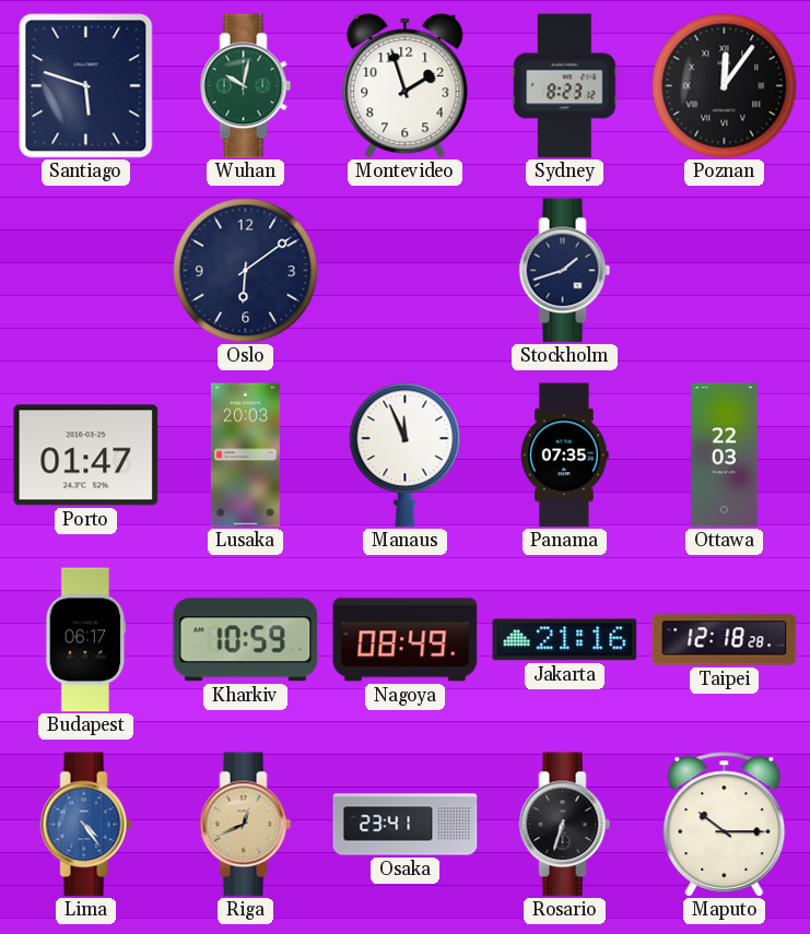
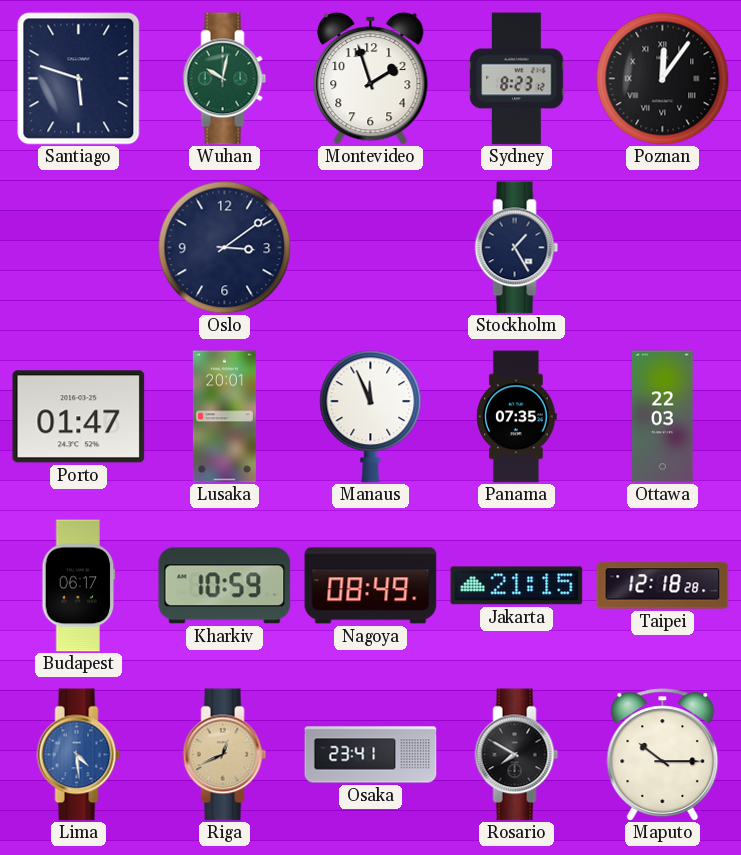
Oslo: 6:09 -> 3:09 (225, 248)
Stockholm: 1:42 -> 1:25 (517, 248)
Lusaka: 20:03 -> 20:01 (224, 417)
Jakarta: 21:16 -> 21:15 (517, 586)
Lima: 4:24 -> 4:29 (79, 755)
Rosario: 6:33 -> 7:50 (517, 755)
